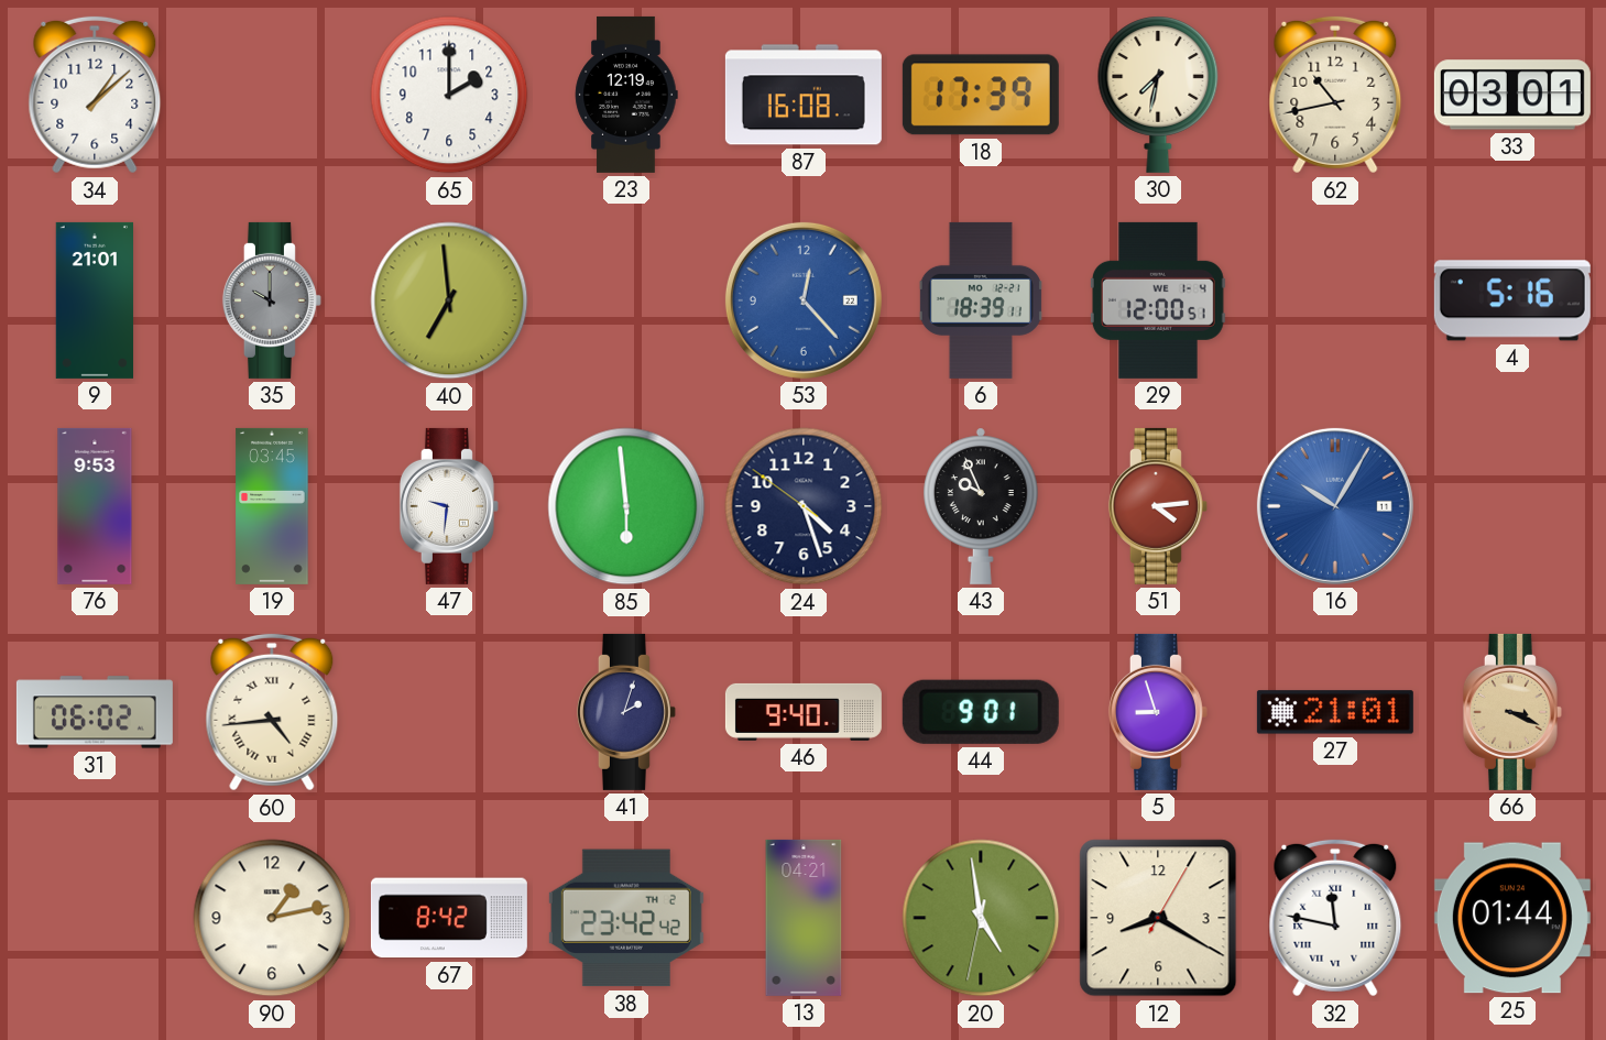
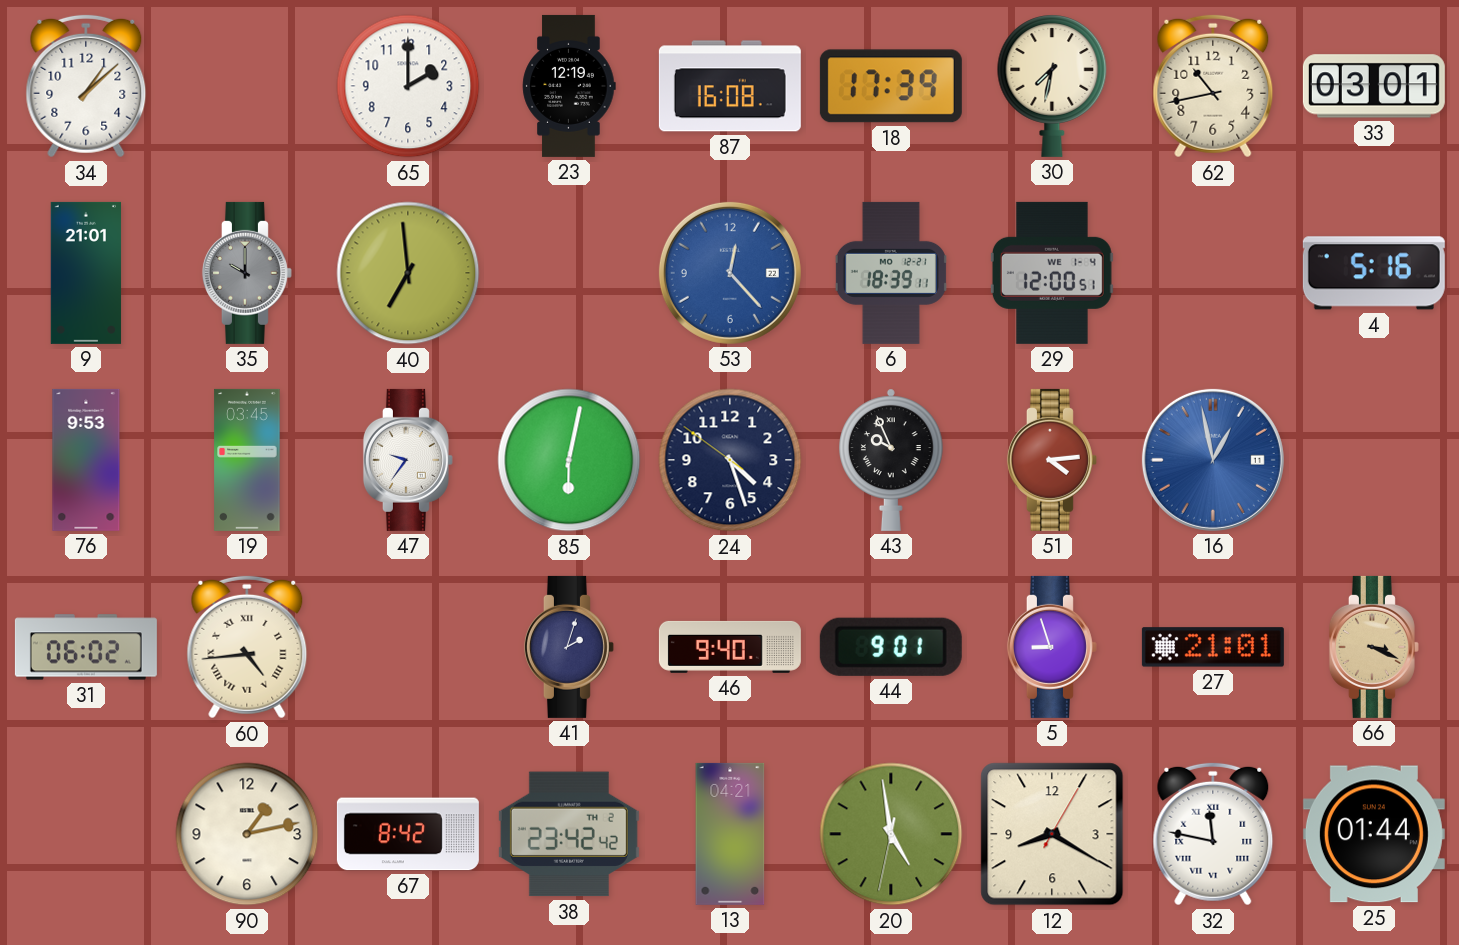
47: 9:31 -> 9:36 (408, 460)
85: 5:59 -> 6:02 (569, 460)
16: 10:05 -> 12:58 (1213, 460)
